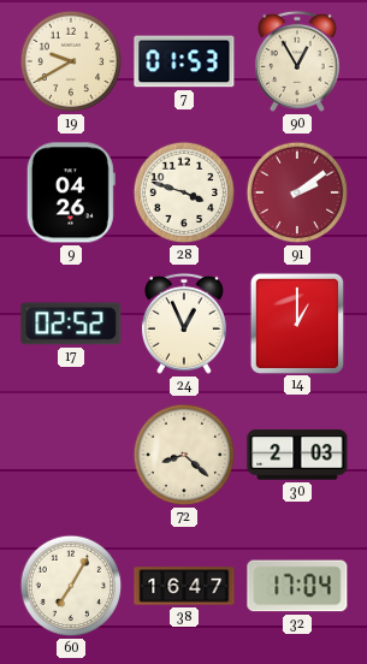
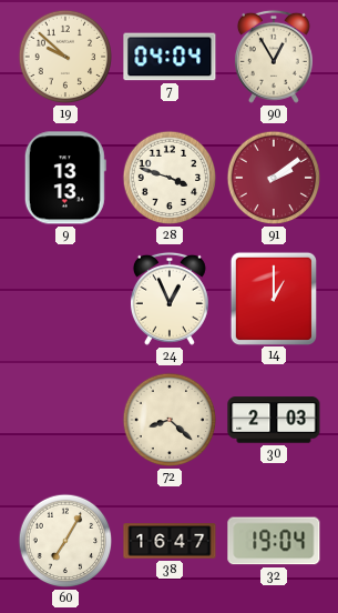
19: 9:40 -> 9:52 (65, 57)
7: 01:53 -> 04:04 (170, 57)
9: 04:26 -> 13:13 (65, 178)
17: 02:52 -> none (71, 324)
32: 17:04 -> 19:04 (274, 541)
